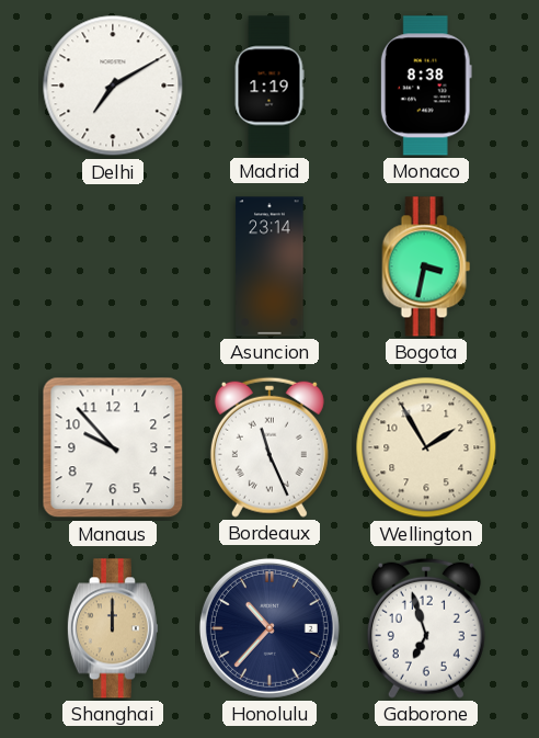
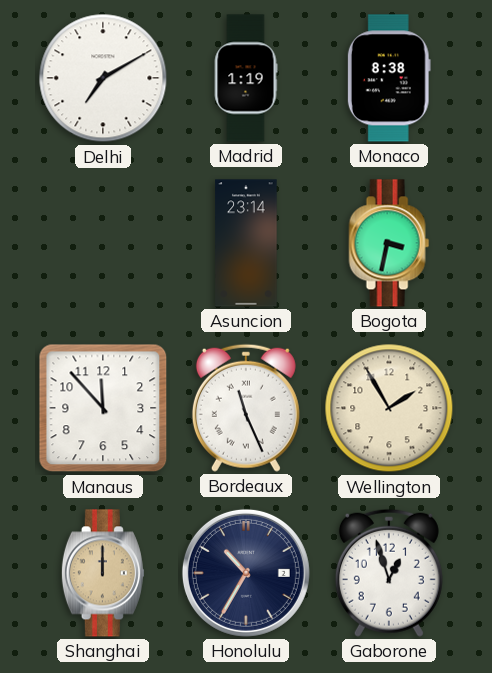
Manaus: 9:53 -> 11:53 (103, 408)
Honolulu: 10:37 -> 10:35 (246, 573)
Gaborone: 6:57 -> 12:57 (389, 573)
